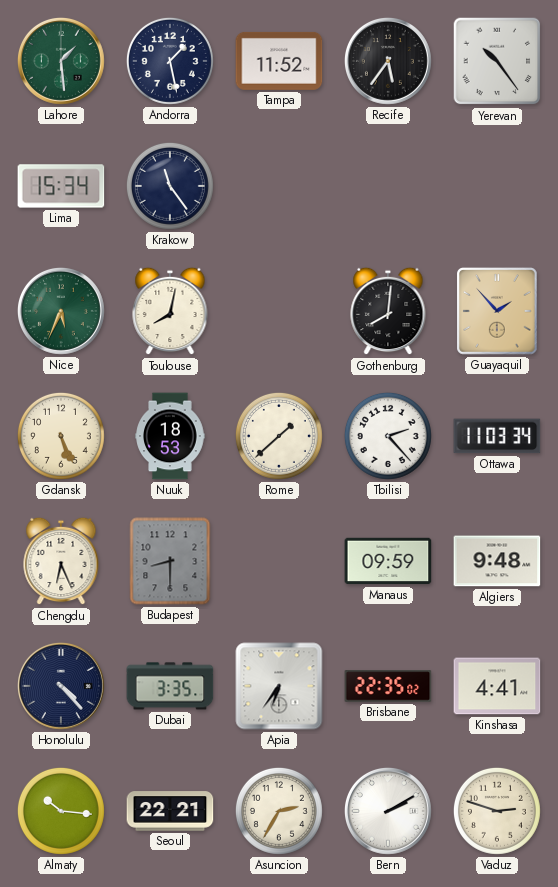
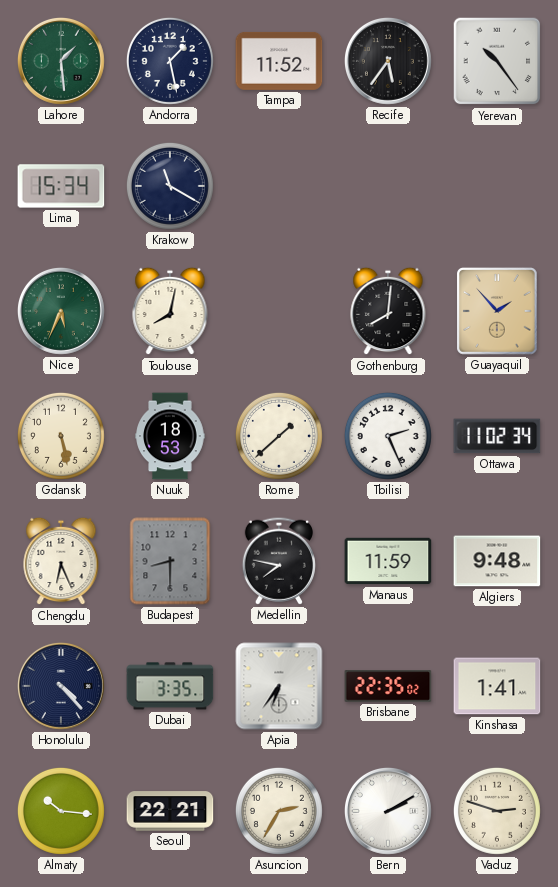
Krakow: 11:24 -> 11:20 (170, 186)
Gdansk: 5:26 -> 5:28 (61, 436)
Tbilisi: 2:23 -> 2:26 (388, 436)
Ottawa: 11:03 -> 11:02 (497, 436)
Medellin: none -> 7:47 (279, 561)
Manaus: 09:59 -> 11:59 (388, 561)
Kinshasa: 4:41 -> 1:41 (497, 686)
